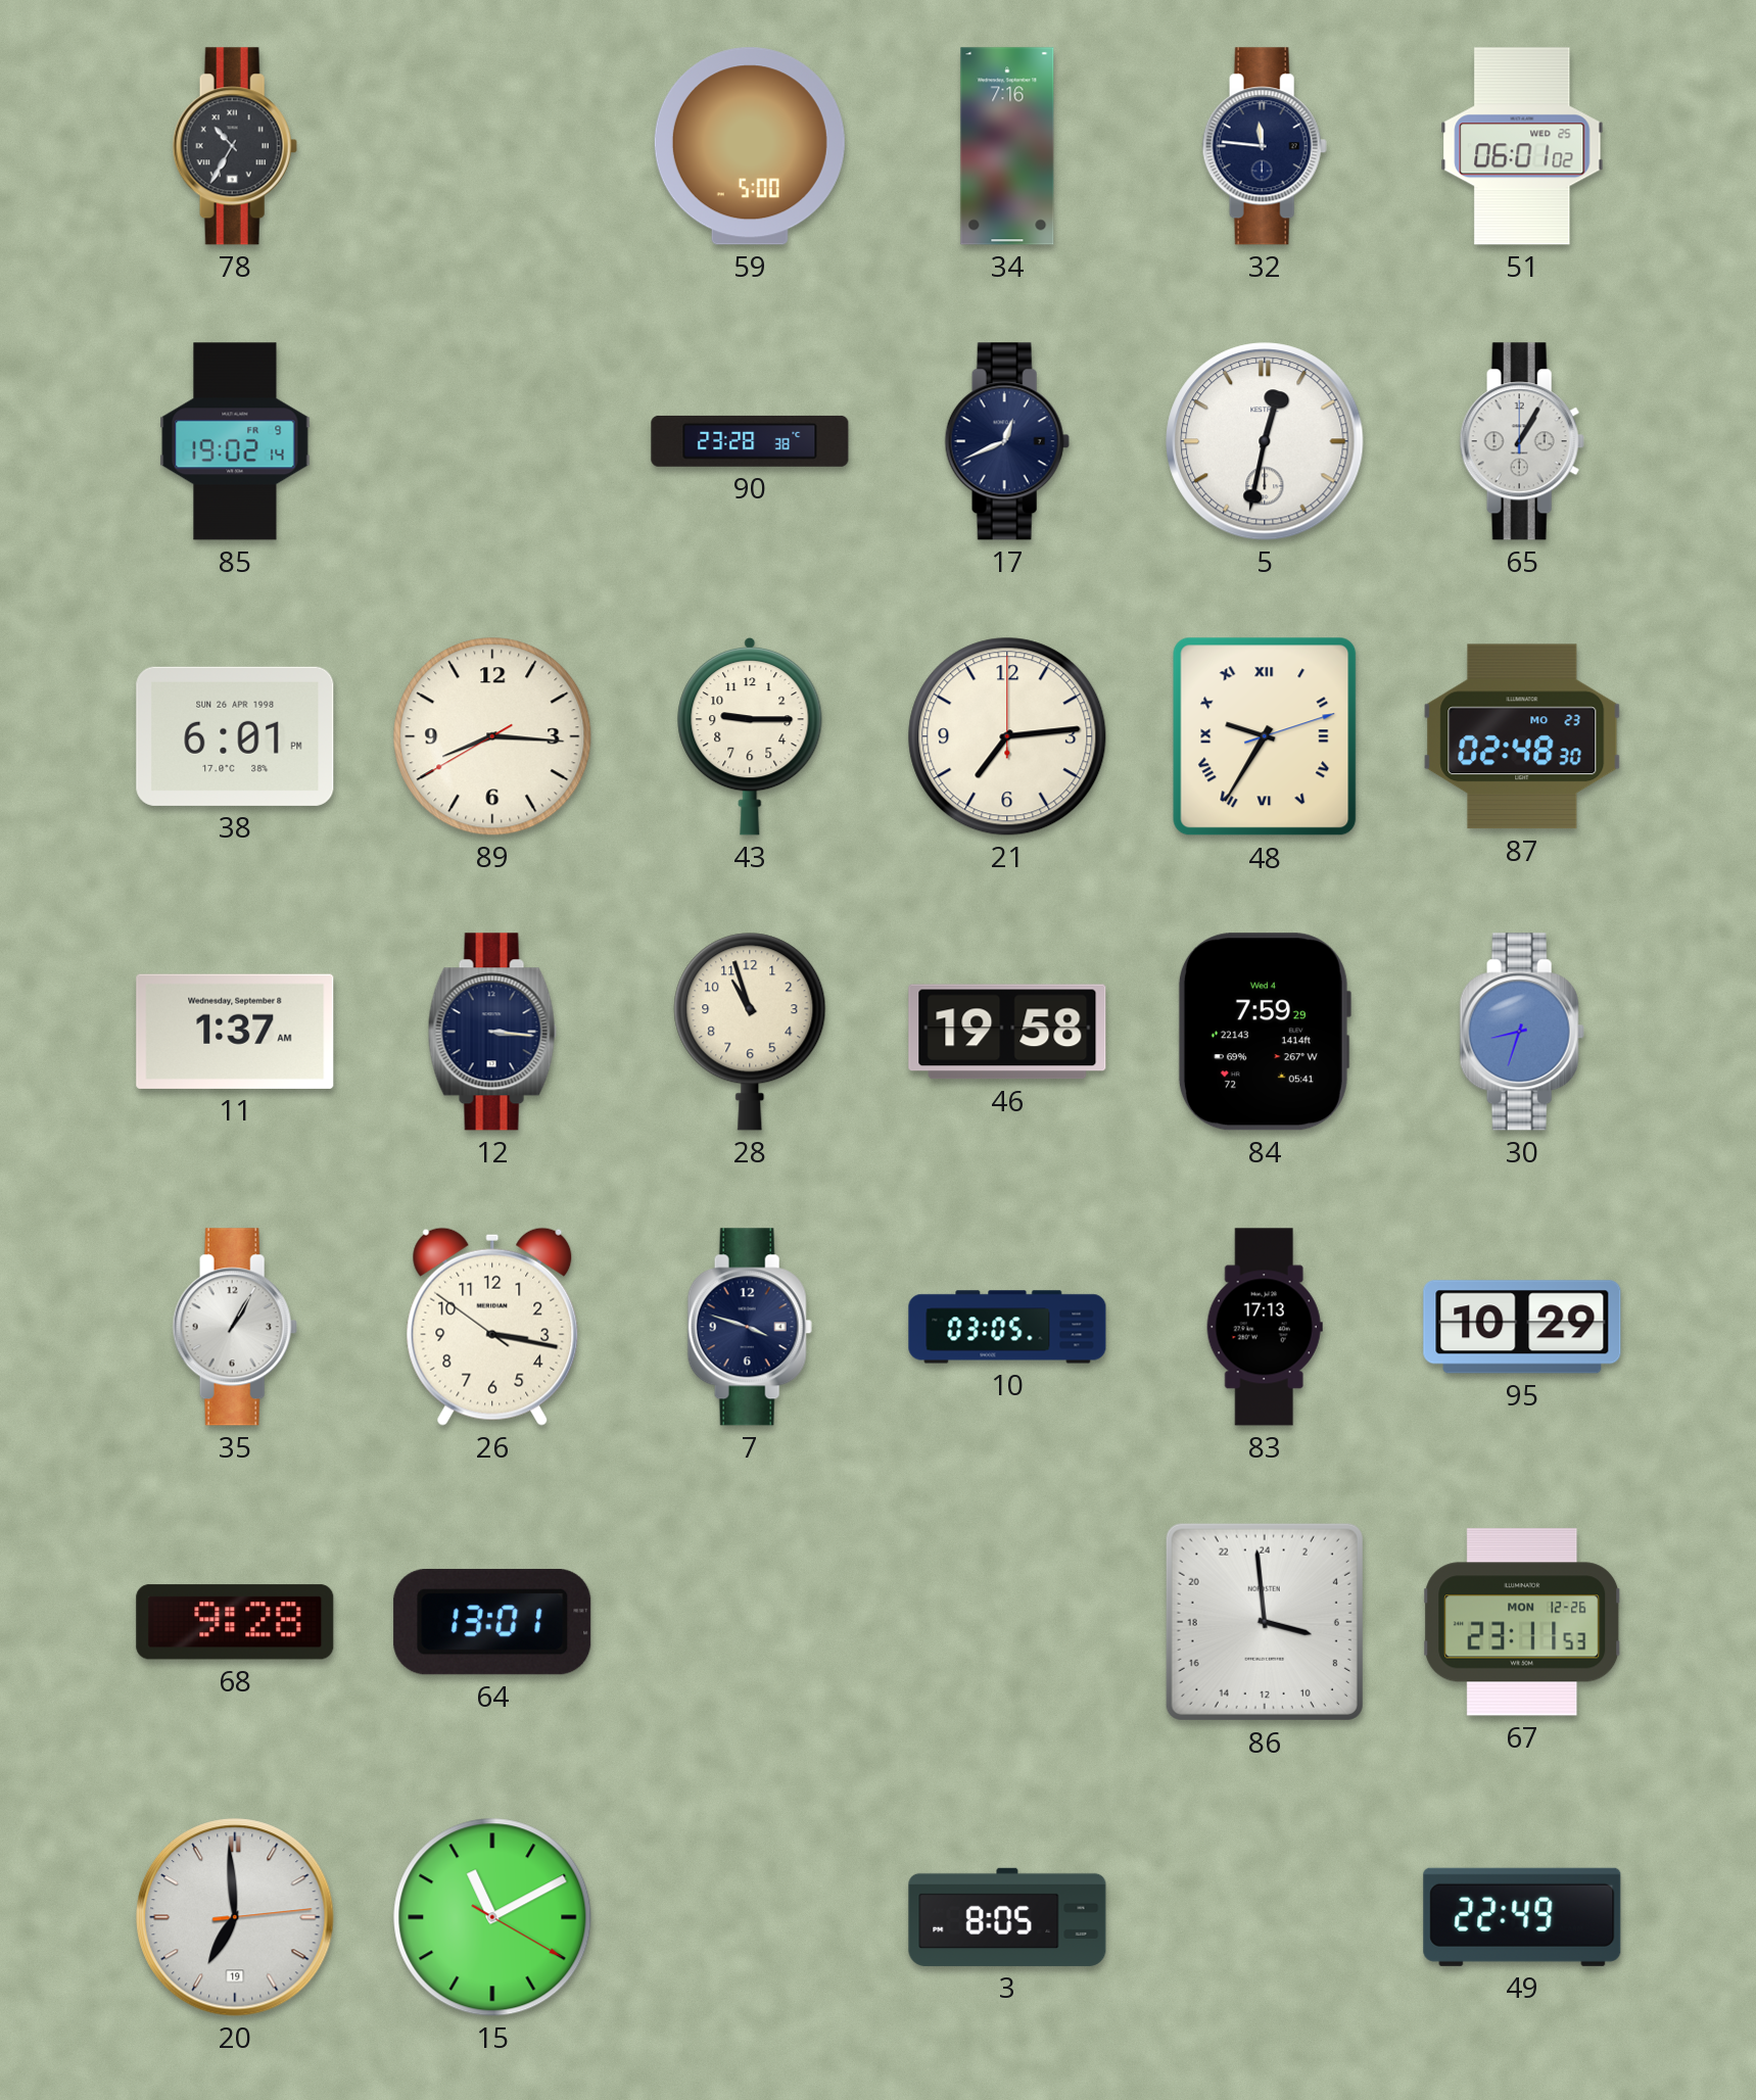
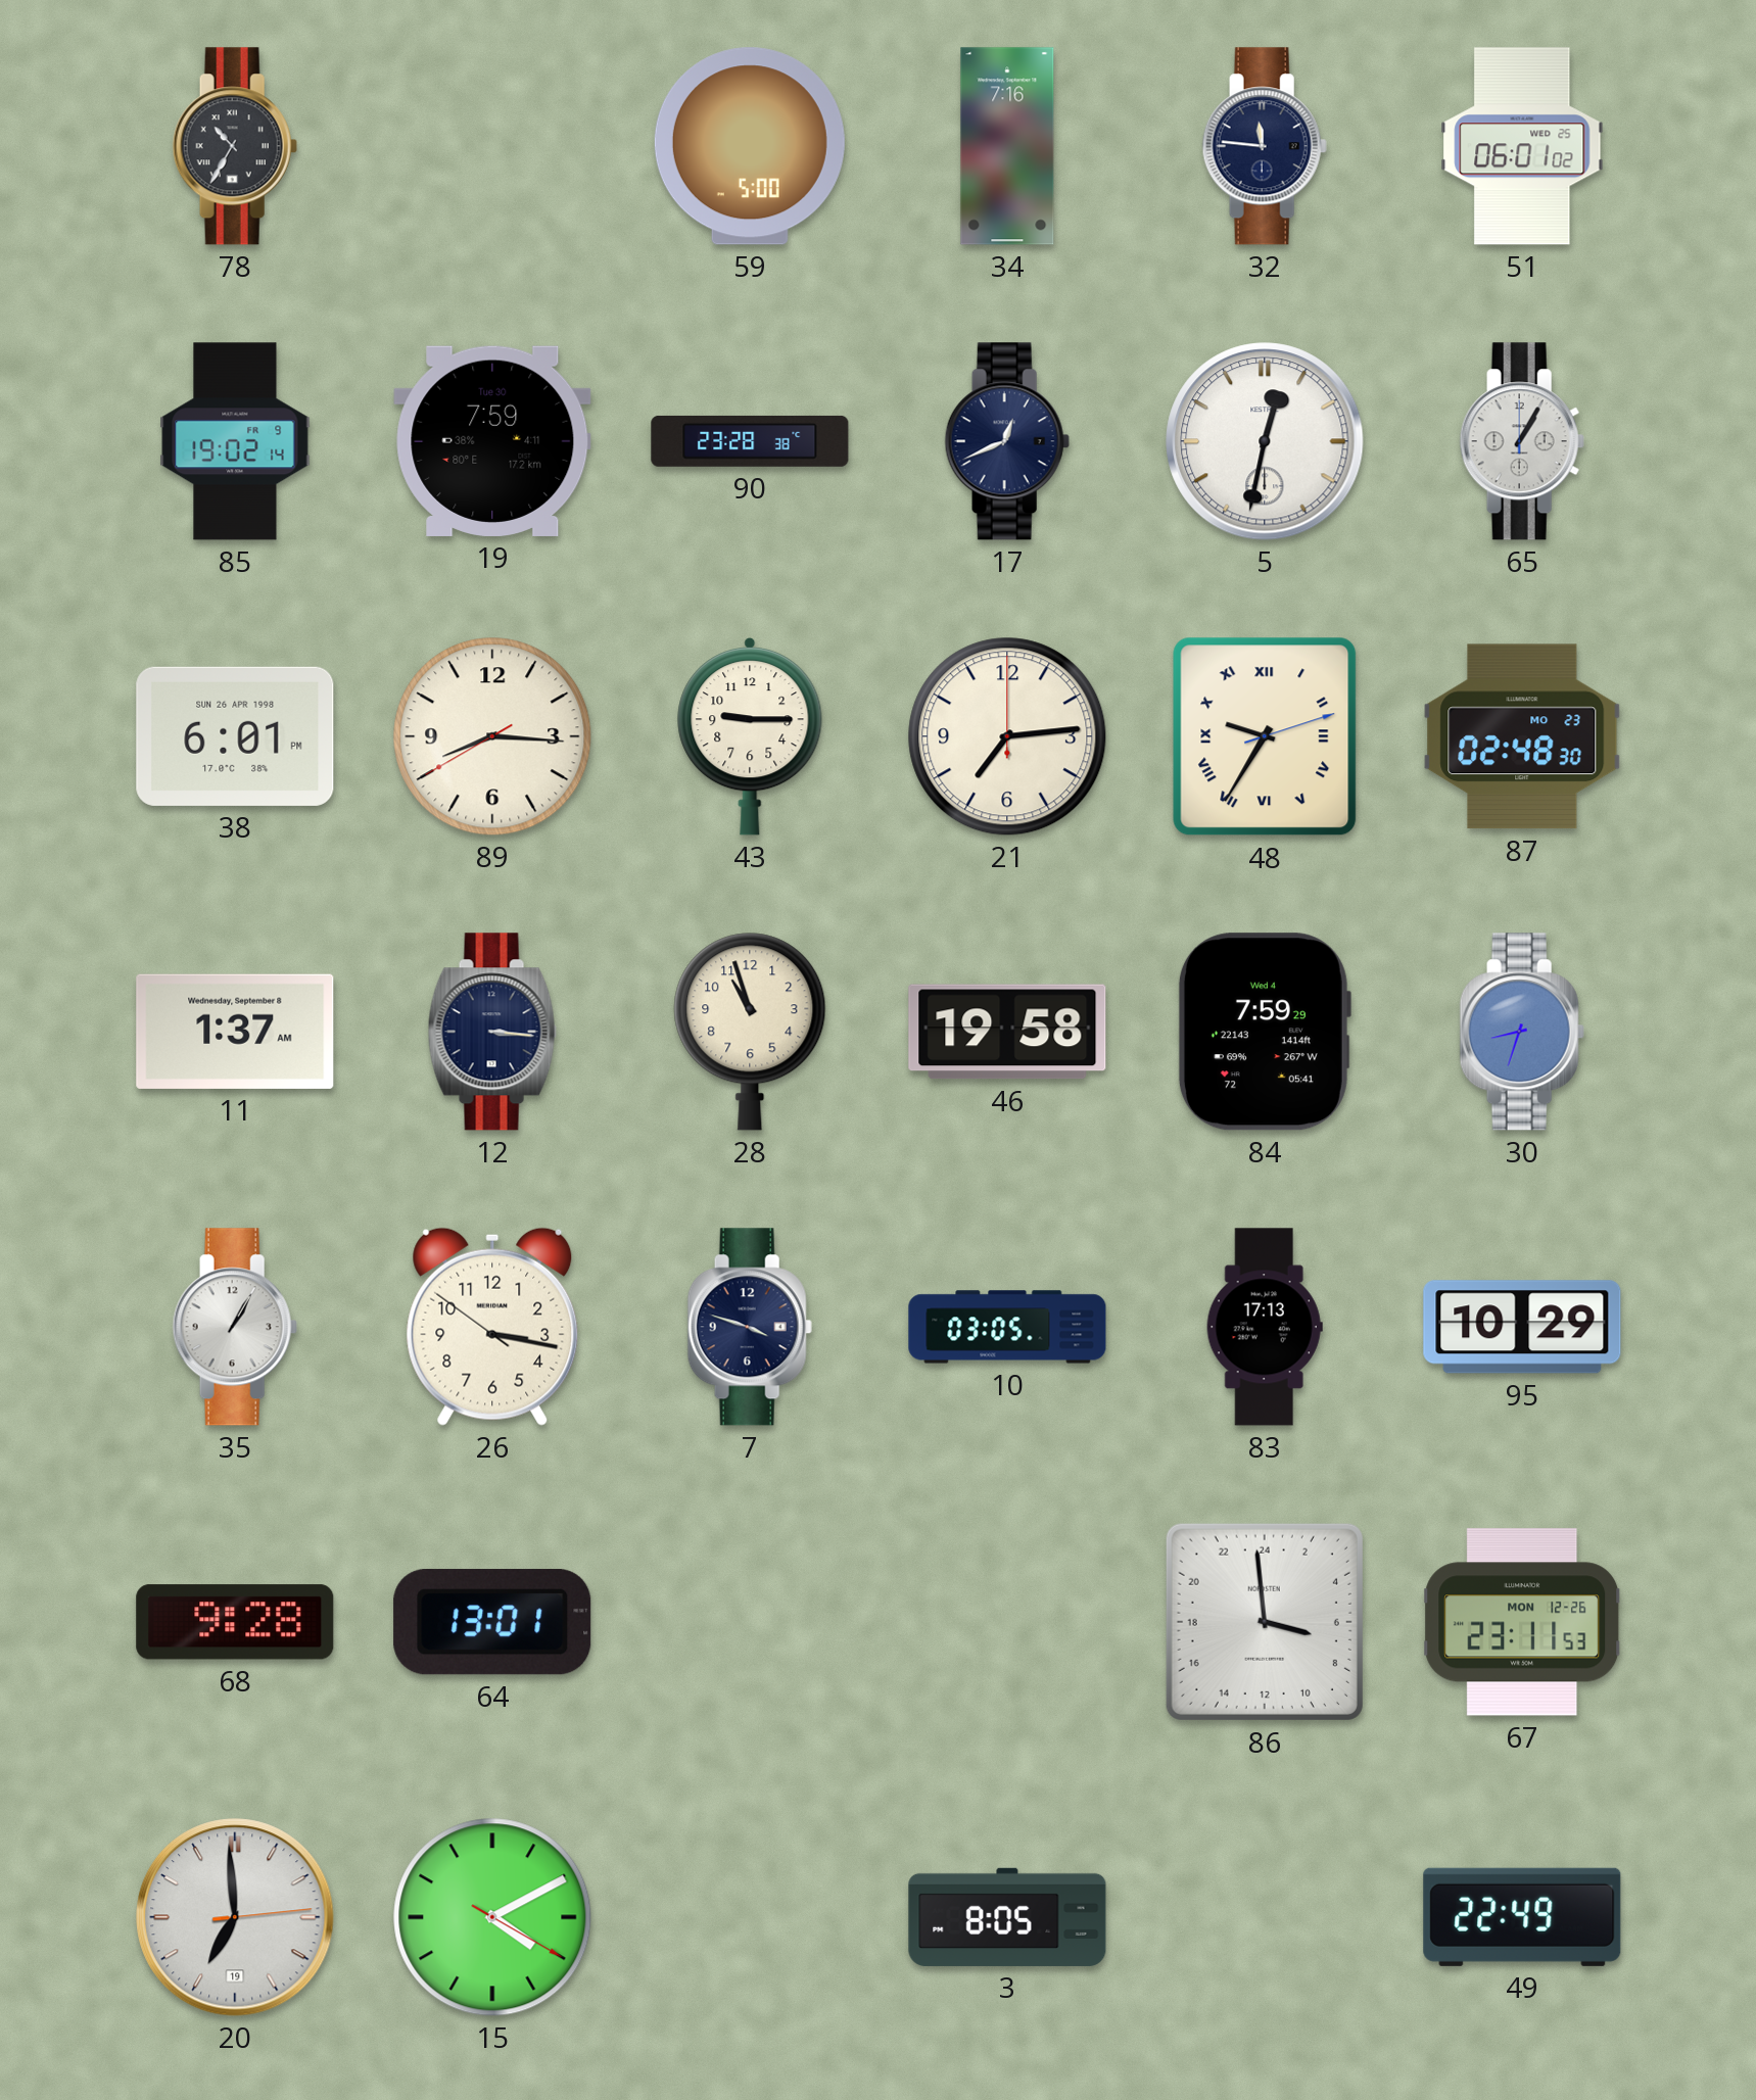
19: none -> 7:59 (492, 441)
15: 11:10 -> 4:10 (492, 1917)
